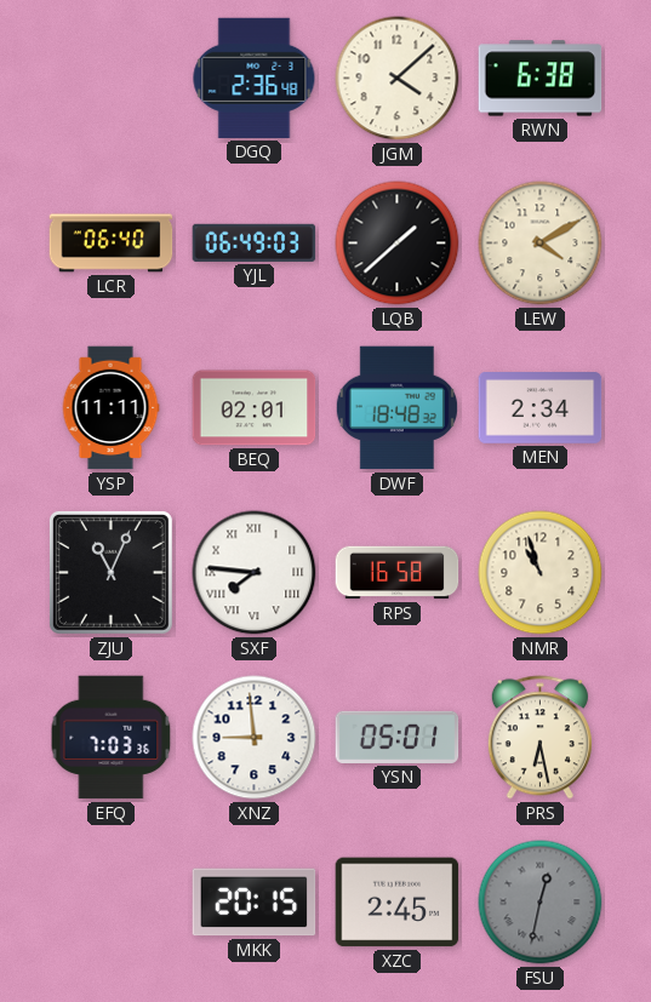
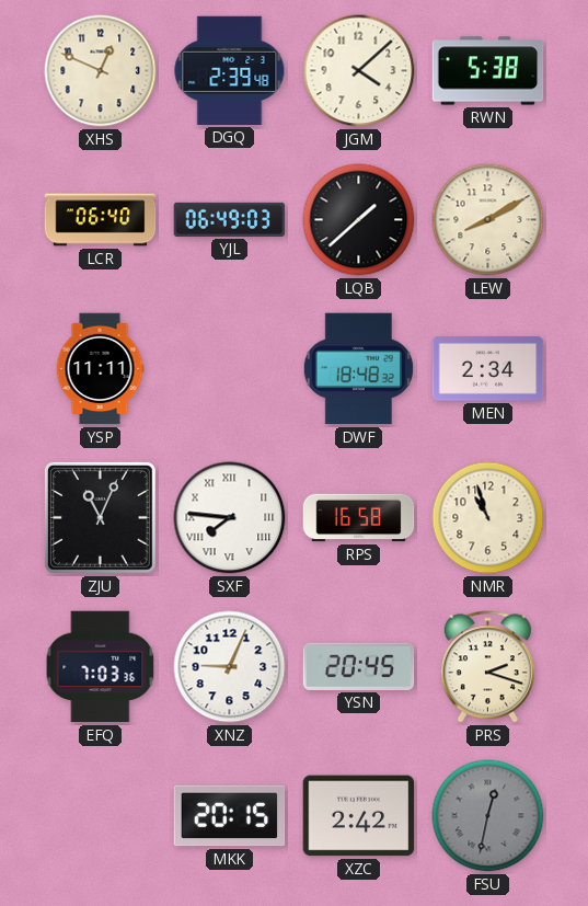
XHS: none -> 12:49 (101, 71)
DGQ: 2:36 -> 2:39 (230, 70)
RWN: 6:38 -> 5:38 (488, 71)
LEW: 4:10 -> 8:10 (488, 220)
BEQ: 02:01 -> none (255, 408)
XNZ: 8:59 -> 9:04 (230, 667)
YSN: 05:01 -> 20:45 (359, 666)
PRS: 6:28 -> 2:18 (487, 667)
XZC: 2:45 -> 2:42 (359, 816)
